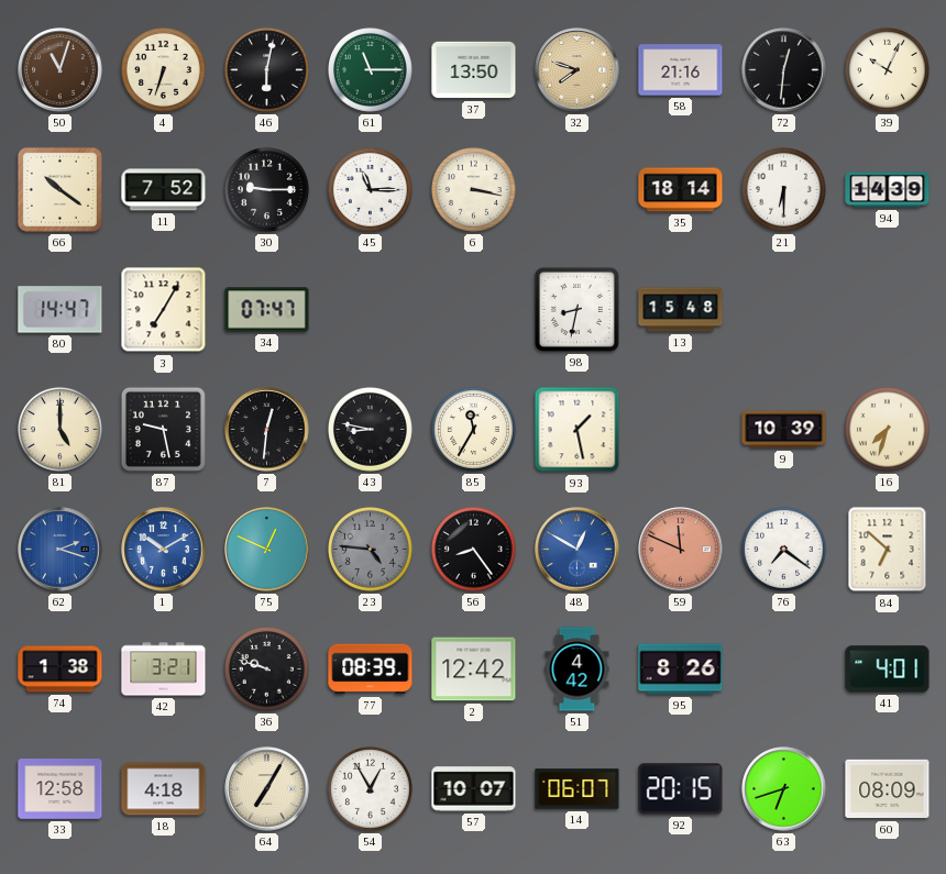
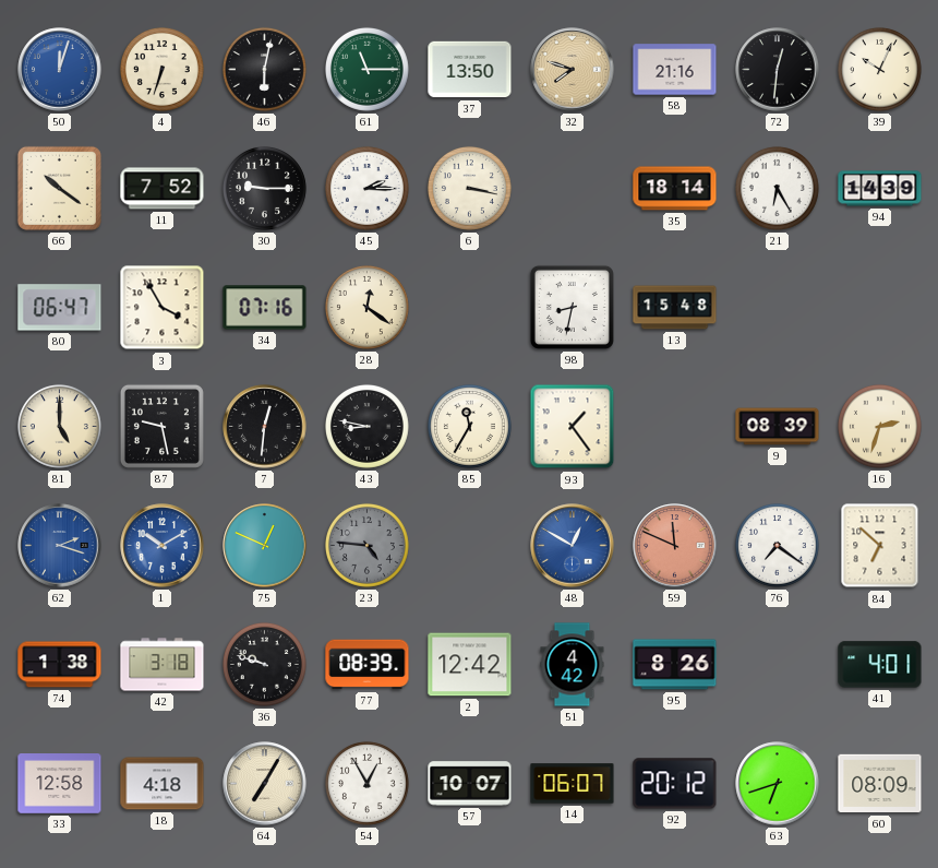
50: 11:03 -> 12:03 (60, 70)
50 dial: brown -> blue (60, 70)
45: 11:15 -> 2:15 (366, 188)
21: 6:30 -> 6:25 (777, 188)
80: 14:47 -> 06:47 (60, 308)
3: 7:05 -> 3:55 (163, 308)
34: 07:47 -> 07:16 (265, 308)
28: none -> 12:21 (366, 307)
93: 1:28 -> 1:24 (573, 427)
9: 10:39 -> 08:39 (778, 427)
16: 7:33 -> 2:33 (879, 426)
56: 8:24 -> none (473, 549)
42: 3:21 -> 3:18 (163, 665)
92: 20:15 -> 20:12 (675, 784)
